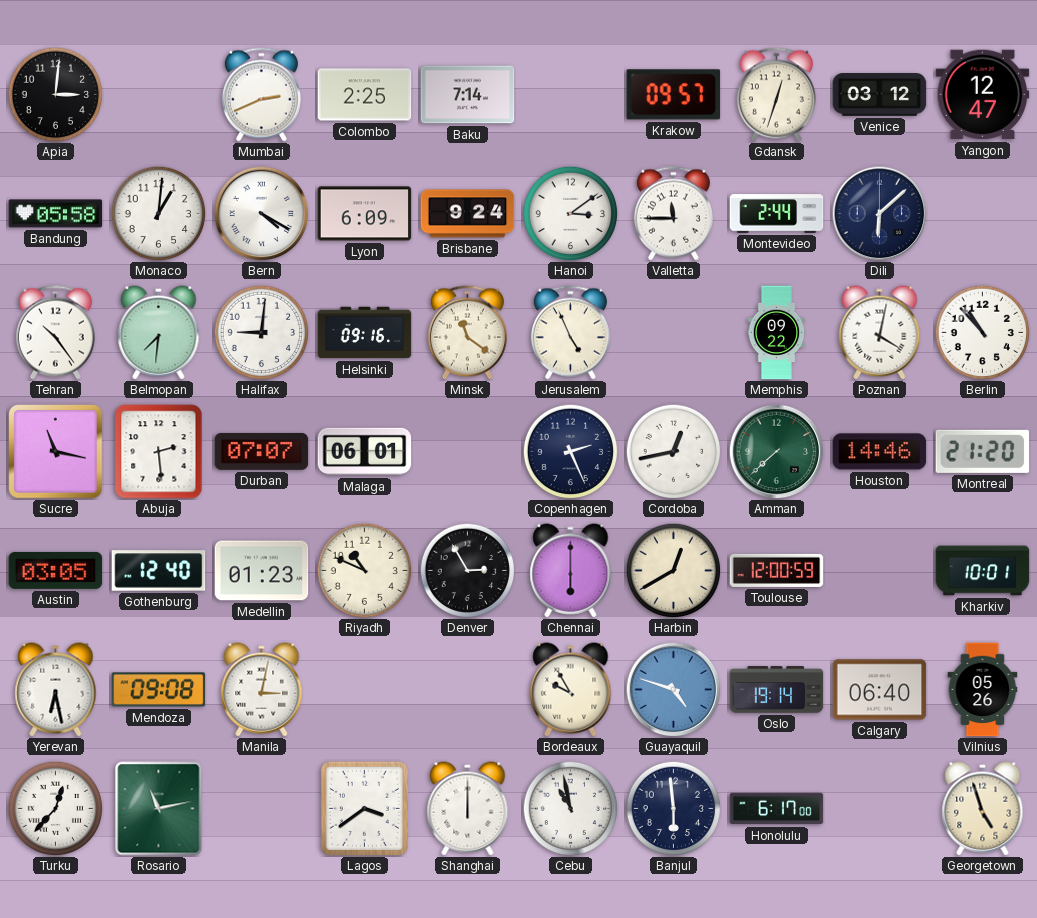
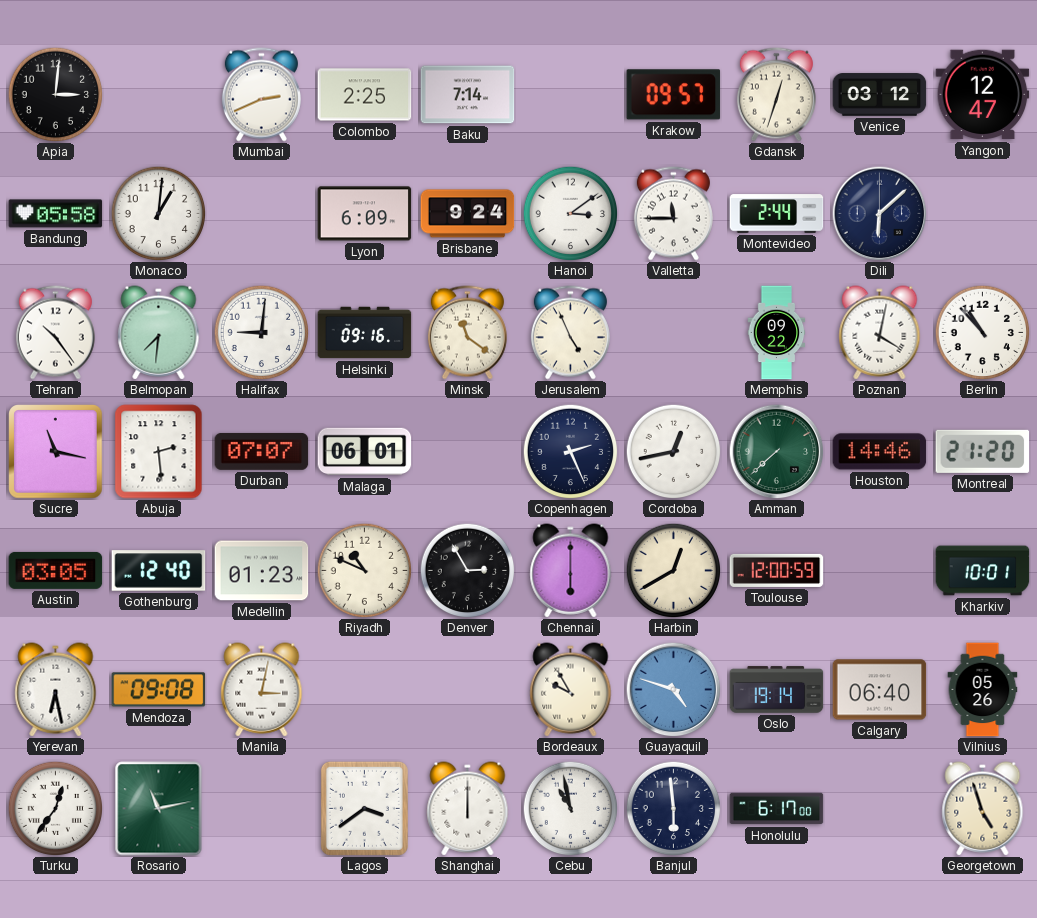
Bern: 4:20 -> none (261, 213)
Turku: 12:37 -> 12:36 (55, 808)
